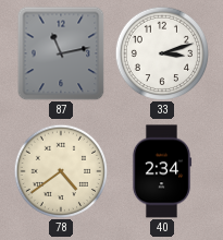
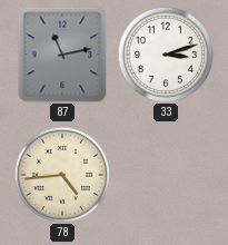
78: 4:39 -> 4:44 (61, 174)
40: 2:34 -> none (162, 171)
